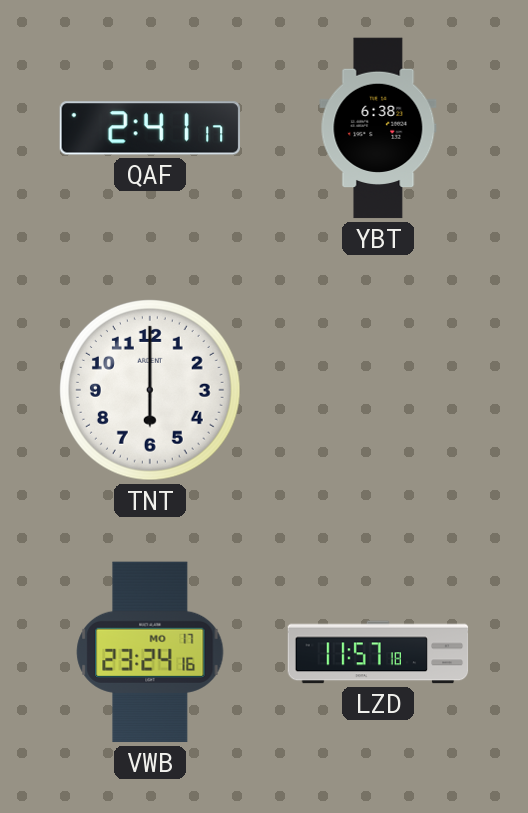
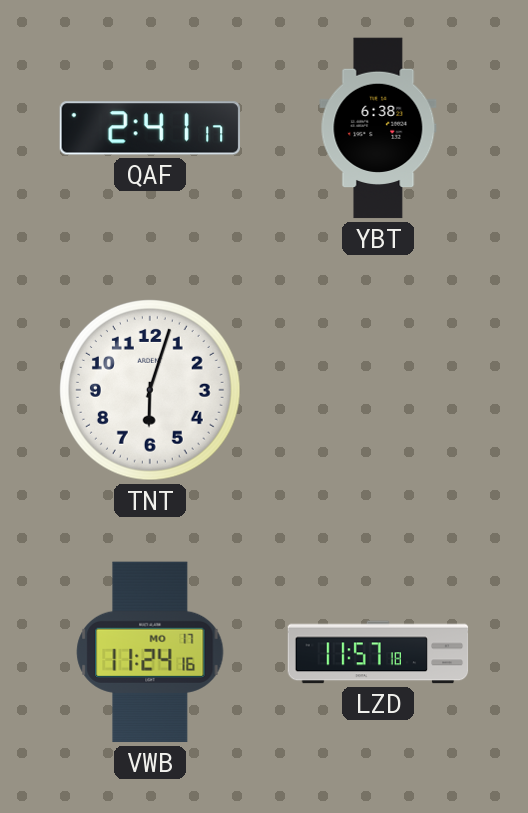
TNT: 6:00 -> 6:03 (151, 391)
VWB: 23:24 -> 11:24 (150, 652)
